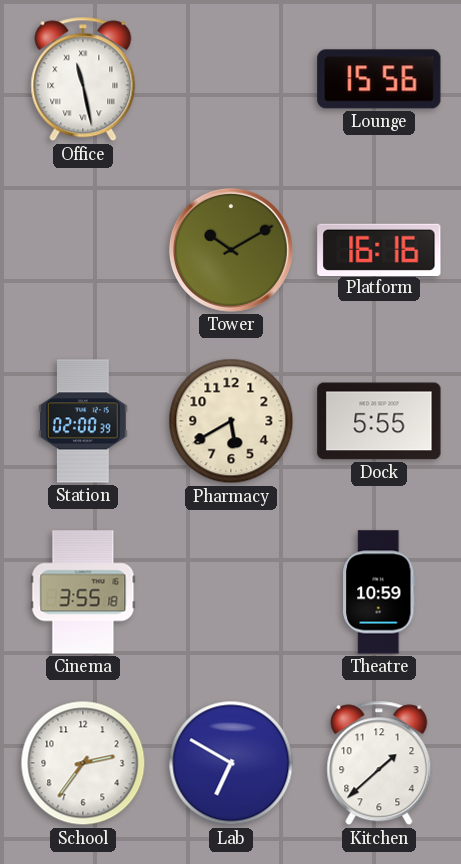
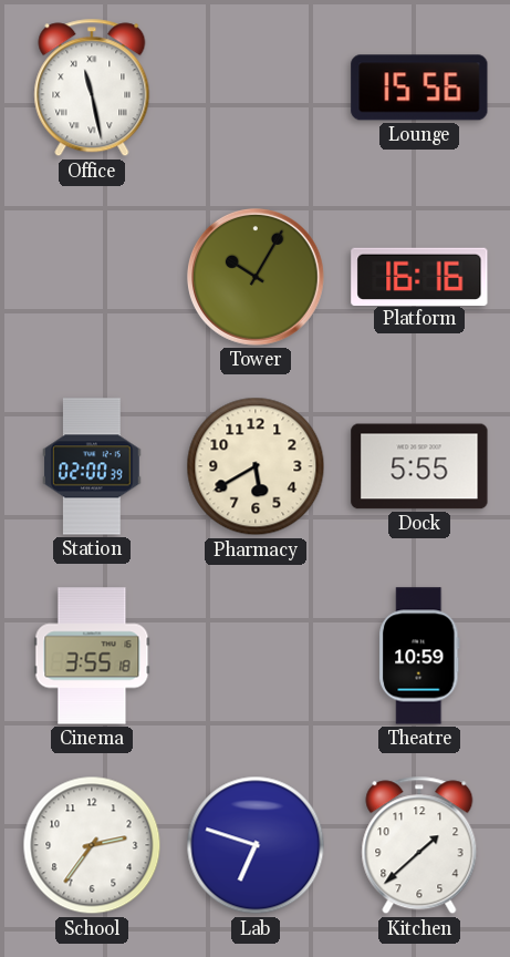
Tower: 10:10 -> 10:05 (256, 277)
Lab: 6:50 -> 6:48 (256, 845)
